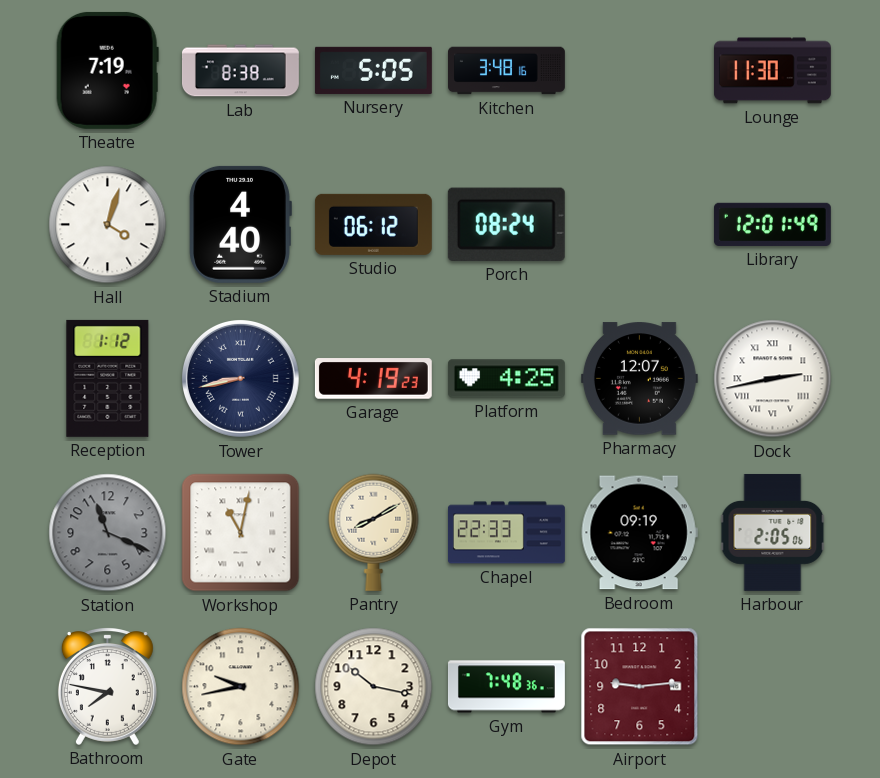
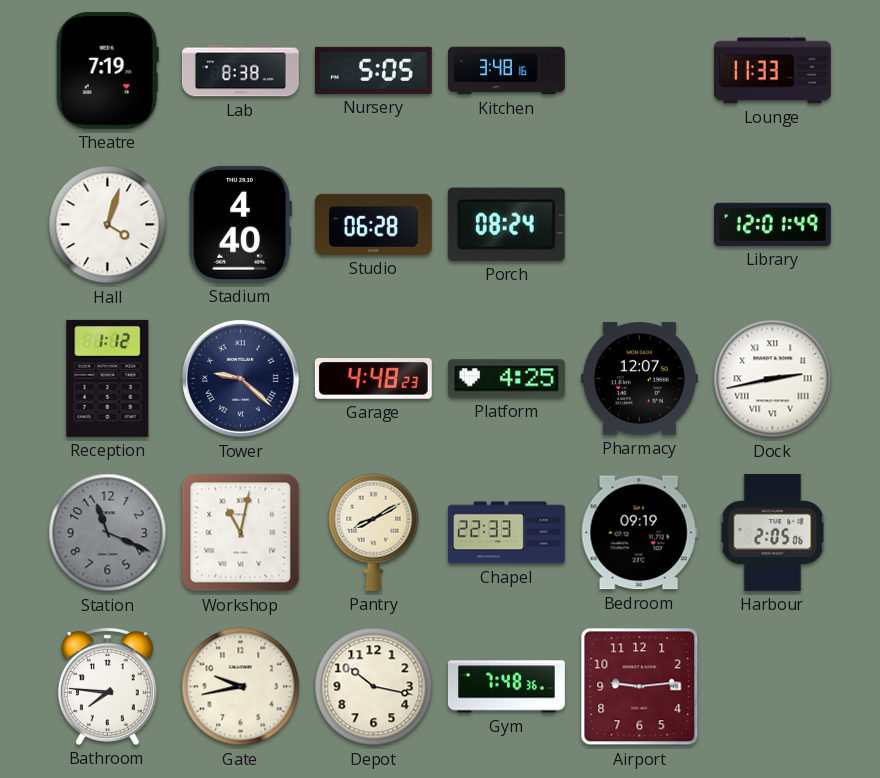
Lounge: 11:30 -> 11:33 (772, 71)
Studio: 06:12 -> 06:28 (373, 224)
Tower: 8:43 -> 9:22 (241, 379)
Garage: 4:19 -> 4:48 (373, 379)
Bathroom: 7:47 -> 7:46 (107, 687)
